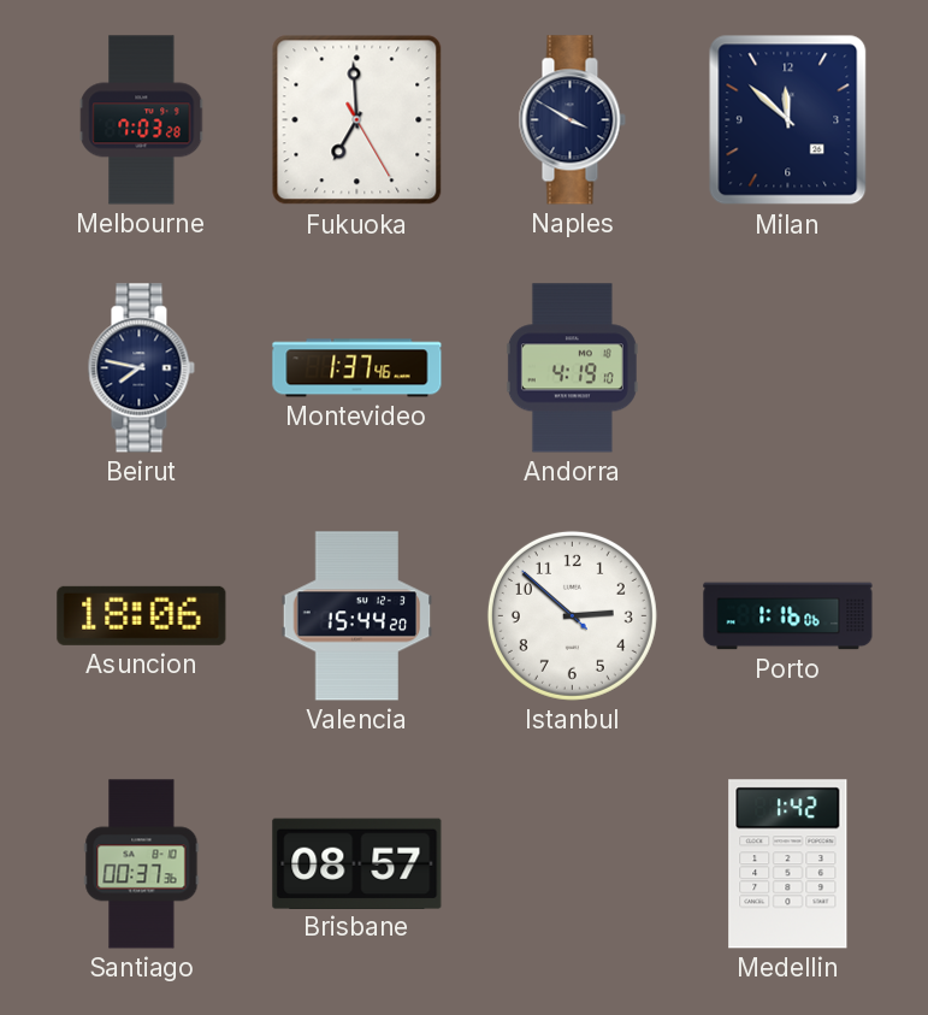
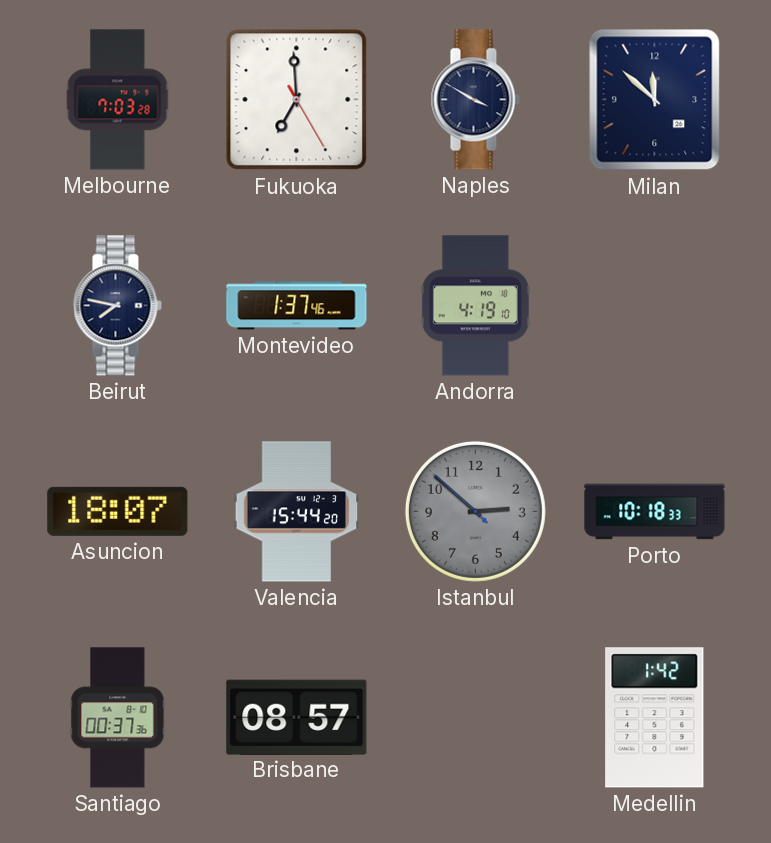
Asuncion: 18:06 -> 18:07 (118, 511)
Istanbul dial: white -> grey (475, 511)
Porto: 1:16 -> 10:18 (655, 512)
